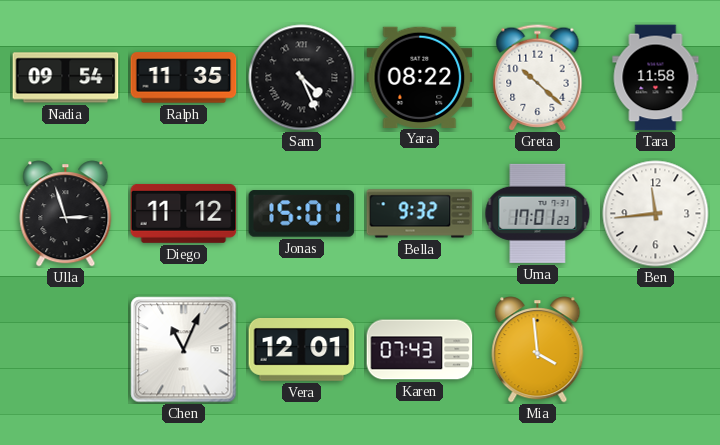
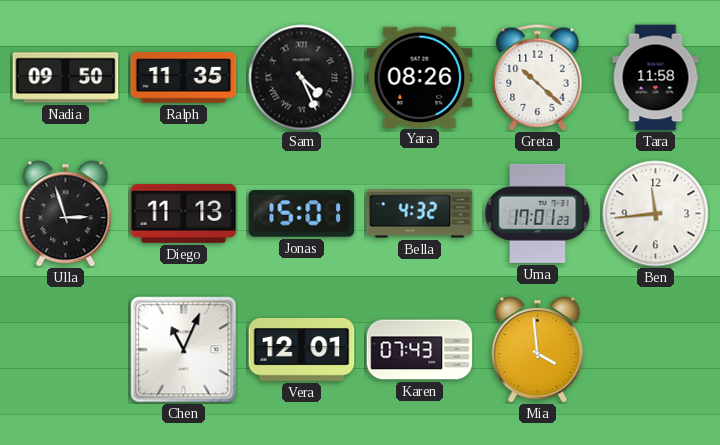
Nadia: 09:54 -> 09:50 (66, 78)
Yara: 08:22 -> 08:26 (420, 77)
Diego: 11:12 -> 11:13 (184, 213)
Bella: 9:32 -> 4:32 (420, 214)
